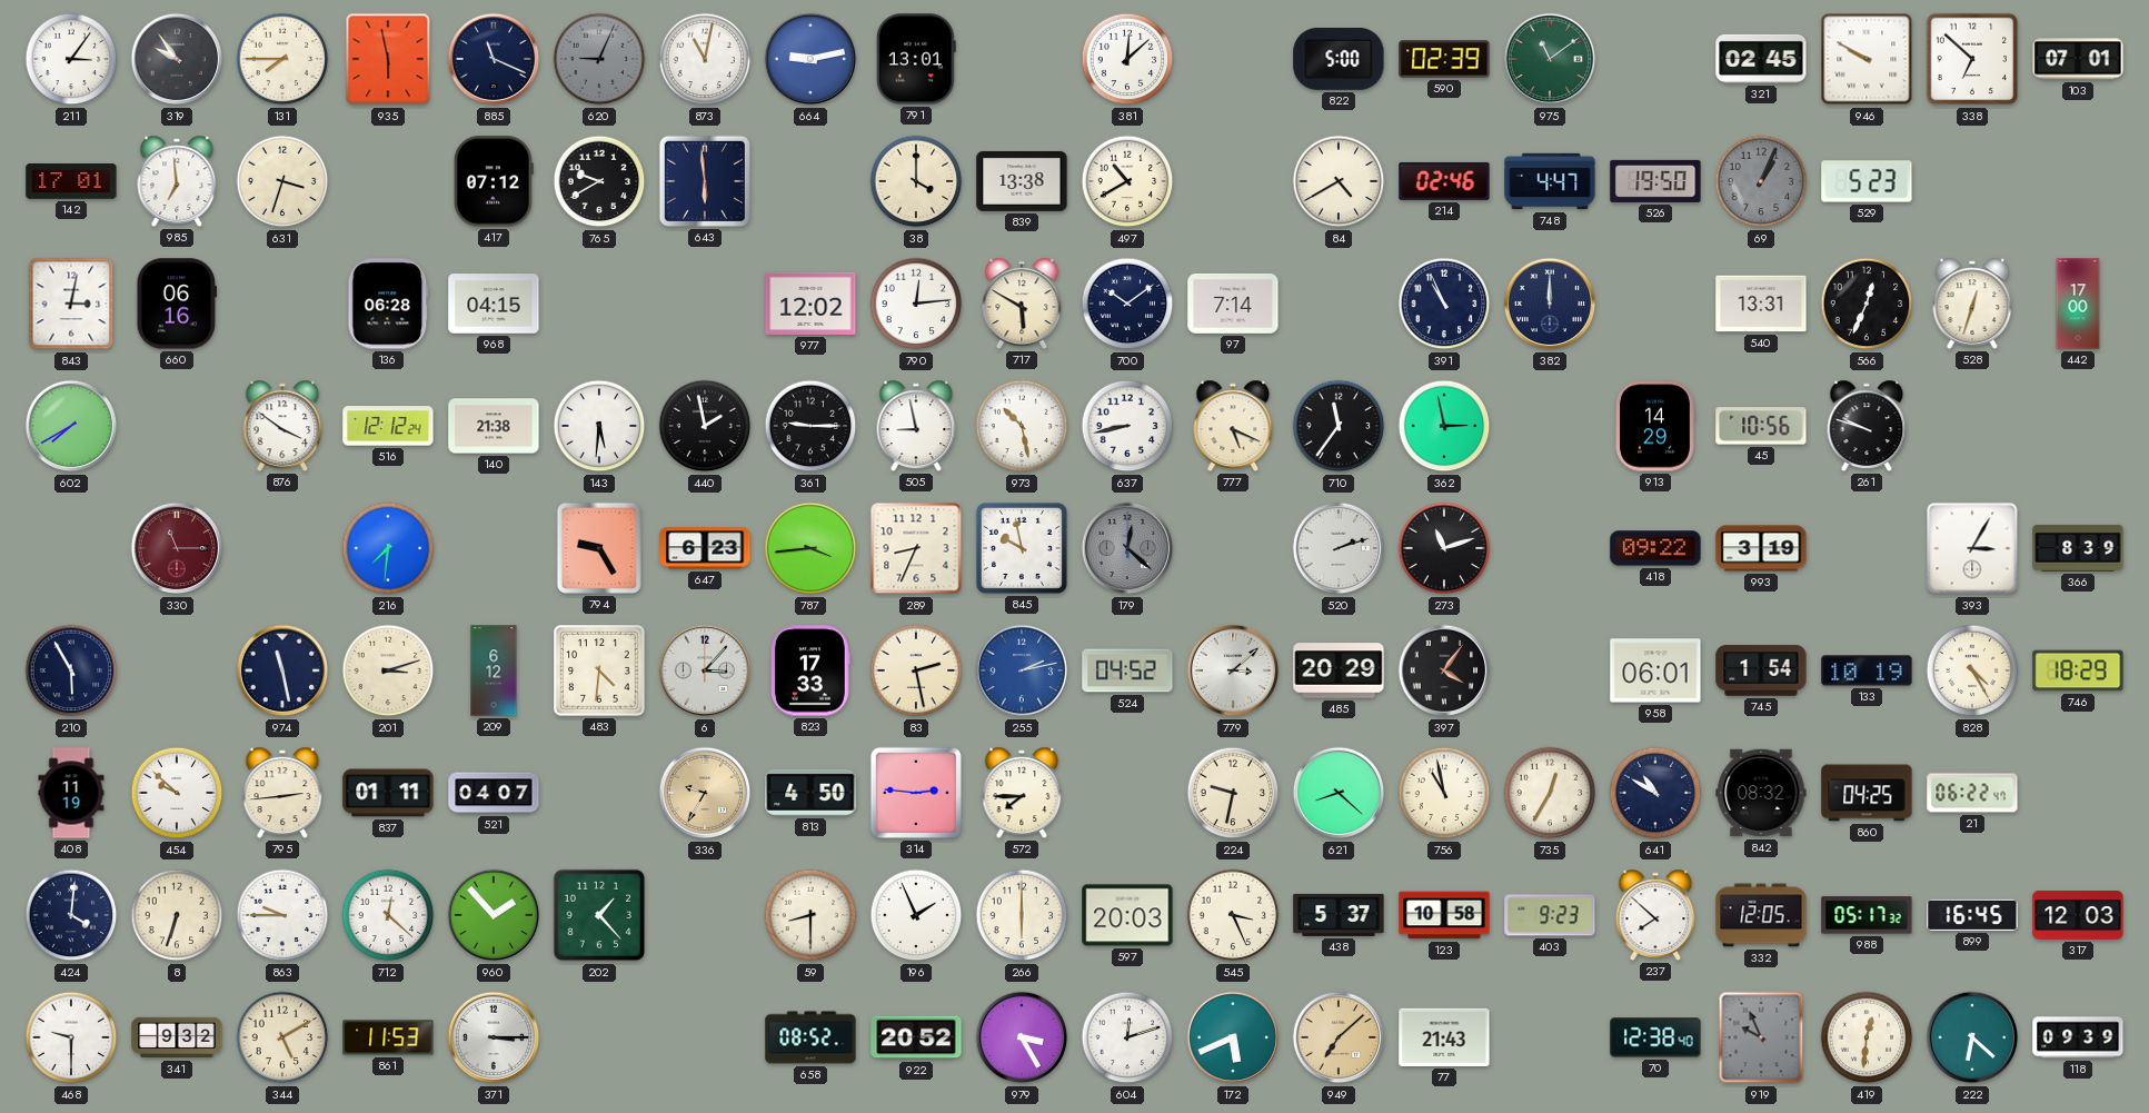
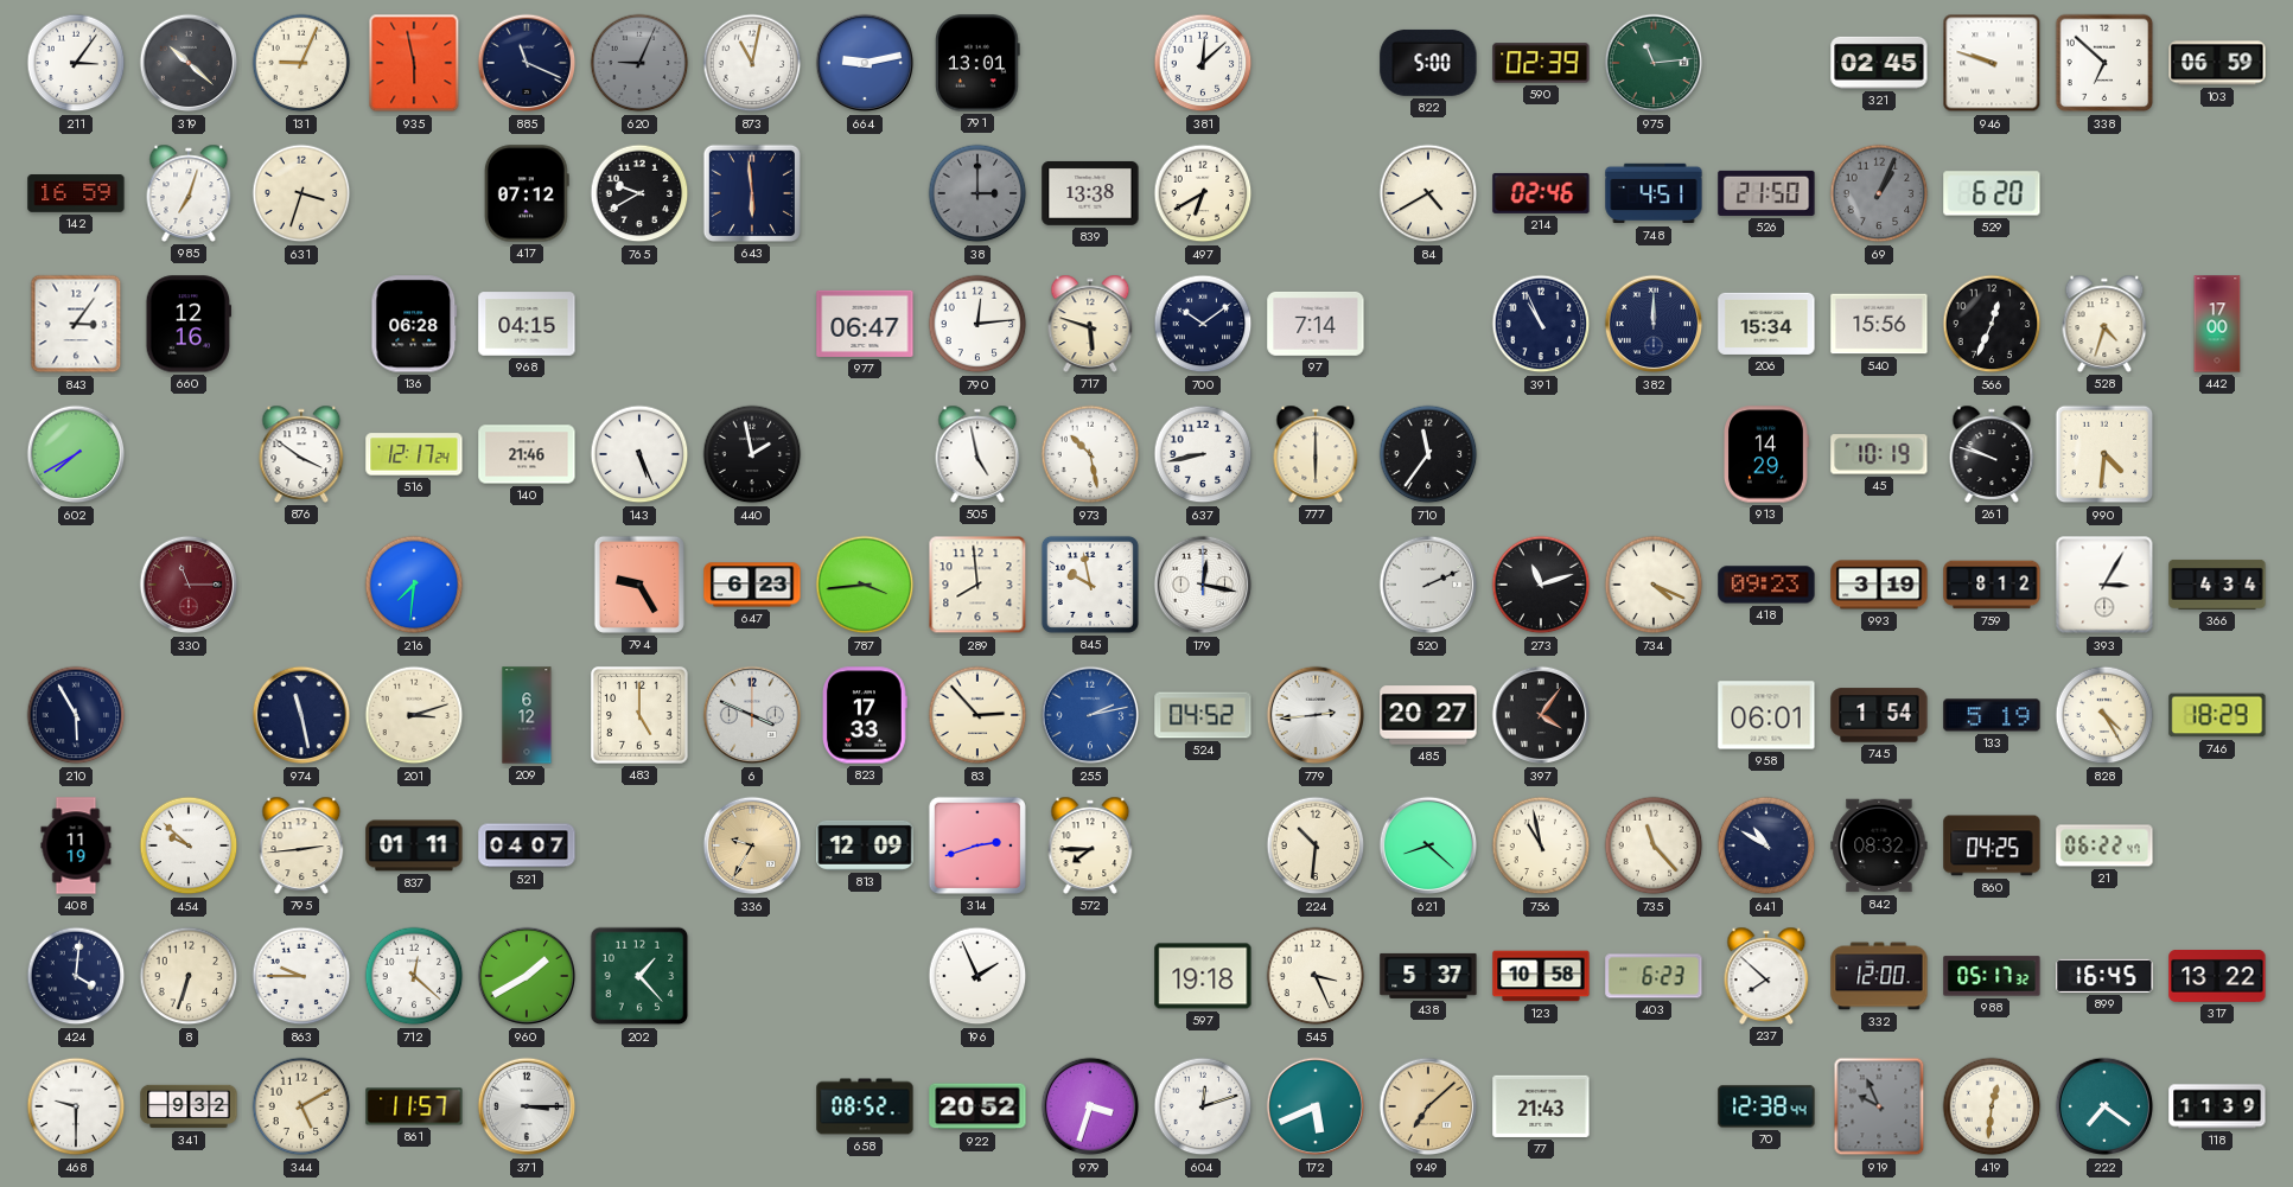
319: 9:54 -> 10:22 (189, 63)
131: 7:45 -> 9:04 (301, 63)
975: 11:09 -> 11:14 (1654, 63)
946: 9:50 -> 9:48 (1992, 63)
103: 07:01 -> 06:59 (2217, 63)
142: 17:01 -> 16:59 (76, 193)
985: 6:59 -> 7:03 (189, 193)
38: 4:00 -> 3:00 (977, 193)
38 dial: cream -> grey (977, 193)
497: 10:40 -> 6:40 (1203, 193)
748: 4:47 -> 4:51 (1654, 193)
526: 19:50 -> 21:50 (1766, 193)
529: 5:23 -> 6:20 (1992, 193)
843: 3:02 -> 3:06 (76, 324)
660: 06:16 -> 12:16 (187, 324)
977: 12:02 -> 06:47 (865, 324)
717: 5:50 -> 5:48 (1090, 324)
206: none -> 15:34 (1766, 324)
540: 13:31 -> 15:56 (1879, 324)
528: 12:33 -> 4:33 (2104, 324)
516: 12:12 -> 12:17 (414, 454)
140: 21:38 -> 21:46 (527, 454)
143: 5:31 -> 5:26 (639, 454)
361: 9:15 -> none (810, 426)
505: 8:58 -> 4:58 (977, 454)
777: 5:19 -> 6:00 (1316, 454)
362: 2:58 -> none (1444, 426)
45: 10:56 -> 10:19 (1879, 454)
990: none -> 4:31 (2104, 454)
289: 8:34 -> 7:59 (977, 585)
179: 12:22 -> 12:17 (1203, 585)
179 dial: grey -> white (1203, 585)
520: 2:12 -> 2:11 (1428, 585)
734: none -> 4:19 (1654, 585)
418: 09:22 -> 09:23 (1766, 585)
759: none -> 8:12 (1992, 585)
366: 8:39 -> 4:34 (2217, 585)
483: 4:31 -> 5:00 (639, 715)
6: 3:07 -> 3:49 (752, 715)
83: 2:28 -> 2:53 (977, 715)
779: 3:08 -> 2:44 (1316, 715)
485: 20:29 -> 20:27 (1428, 715)
133: 10:19 -> 5:19 (1992, 715)
813: 4:50 -> 12:09 (865, 845)
314: 2:46 -> 2:42 (977, 845)
224: 9:32 -> 10:31 (1316, 845)
735: 12:35 -> 11:23 (1654, 845)
960: 1:53 -> 1:40 (527, 976)
59: 8:30 -> none (810, 915)
266: 6:00 -> none (1022, 915)
597: 20:03 -> 19:18 (1203, 976)
403: 9:23 -> 6:23 (1654, 976)
332: 12:05 -> 12:00 (1879, 976)
317: 12:03 -> 13:22 (2217, 976)
861: 11:53 -> 11:57 (414, 1106)
979: 3:25 -> 3:33 (1090, 1106)
70: 12:38:40 -> 12:38:44 (1766, 1106)
222: 6:22 -> 7:21 (2104, 1106)
118: 09:39 -> 11:39 (2217, 1106)
